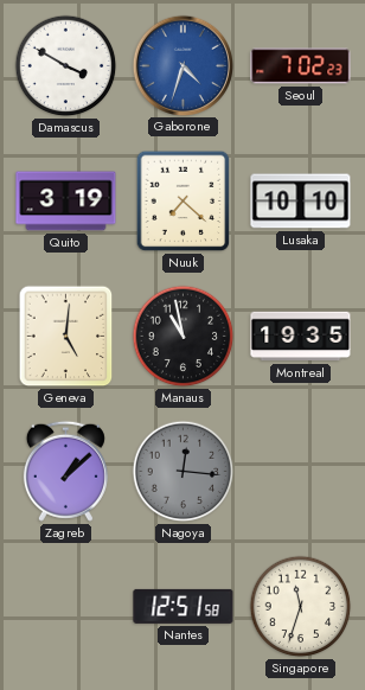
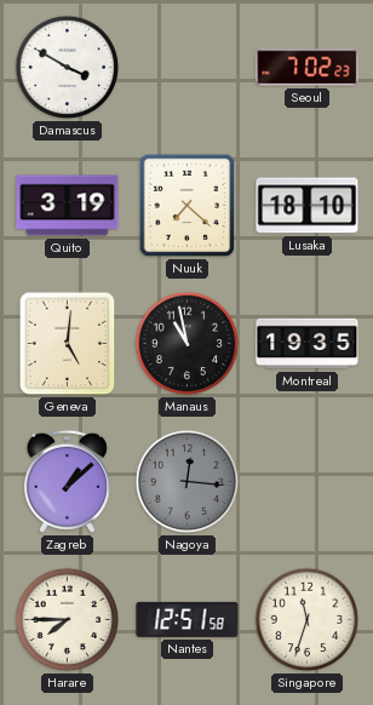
Gaborone: 4:33 -> none (182, 65)
Lusaka: 10:10 -> 18:10 (308, 206)
Harare: none -> 7:45 (68, 620)
